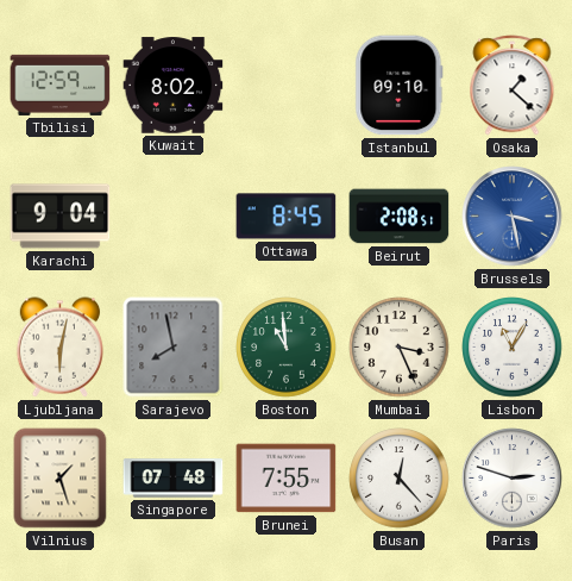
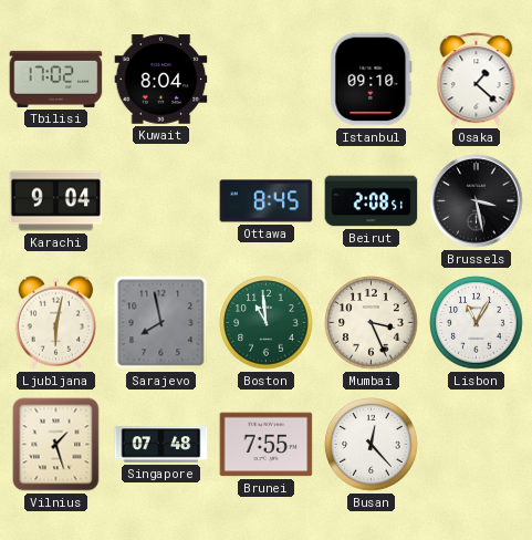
Tbilisi: 12:59 -> 17:02 (56, 79)
Kuwait: 8:02 -> 8:04 (161, 80)
Brussels dial: blue -> black (477, 201)
Paris: 2:48 -> none (513, 479)
